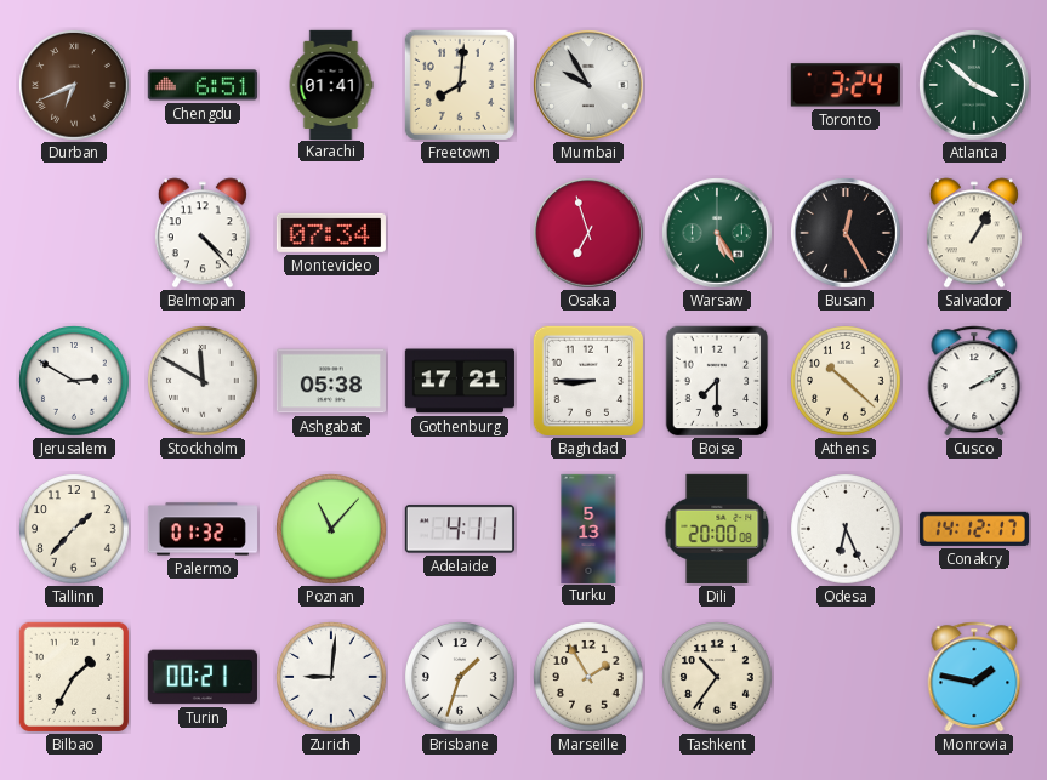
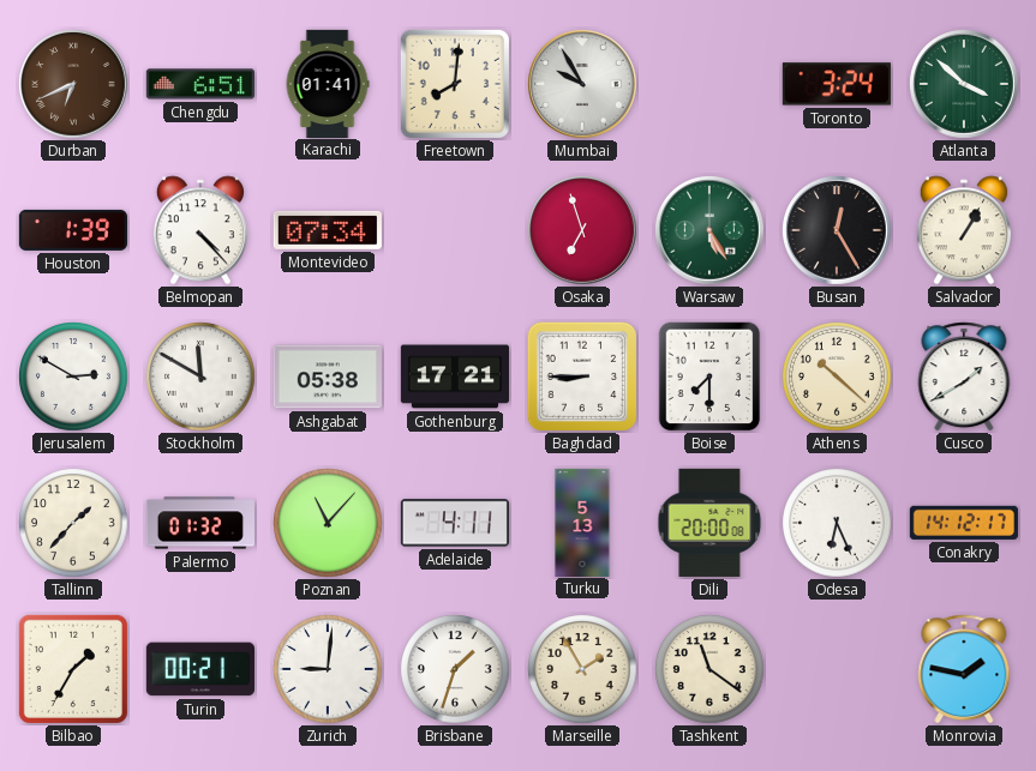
Houston: none -> 1:39 (73, 230)
Cusco: 2:10 -> 1:40 (964, 377)
Tashkent: 10:36 -> 11:21 (709, 669)
